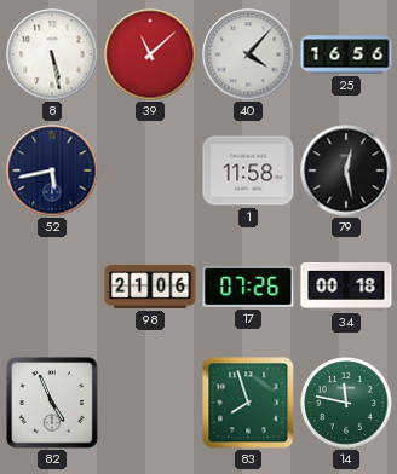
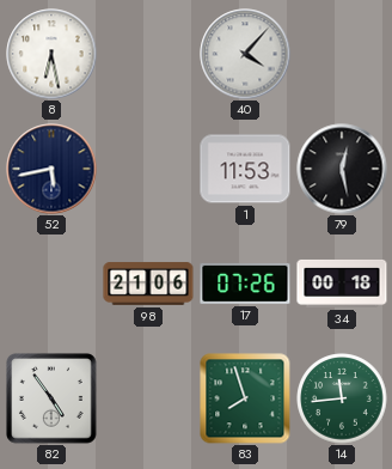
8: 5:28 -> 6:28 (51, 54)
39: 11:08 -> none (150, 54)
25: 16:56 -> none (346, 54)
1: 11:58 -> 11:53 (245, 169)
82: 4:56 -> 4:54 (51, 398)
14: 11:47 -> 11:44 (342, 398)
